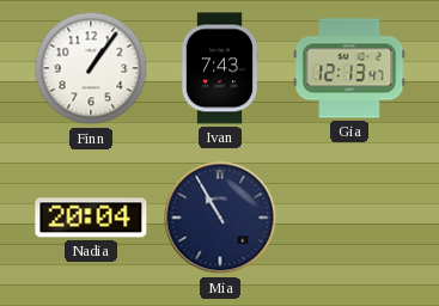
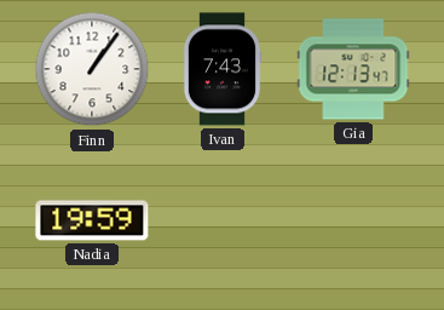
Nadia: 20:04 -> 19:59 (92, 220)
Mia: 10:55 -> none (220, 218)
